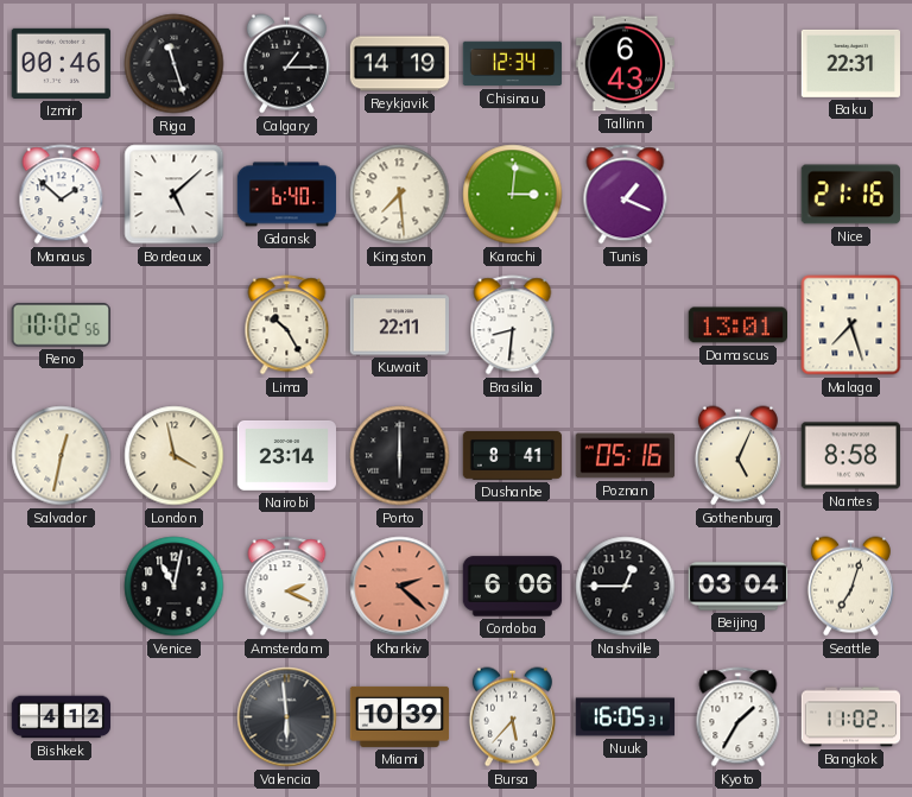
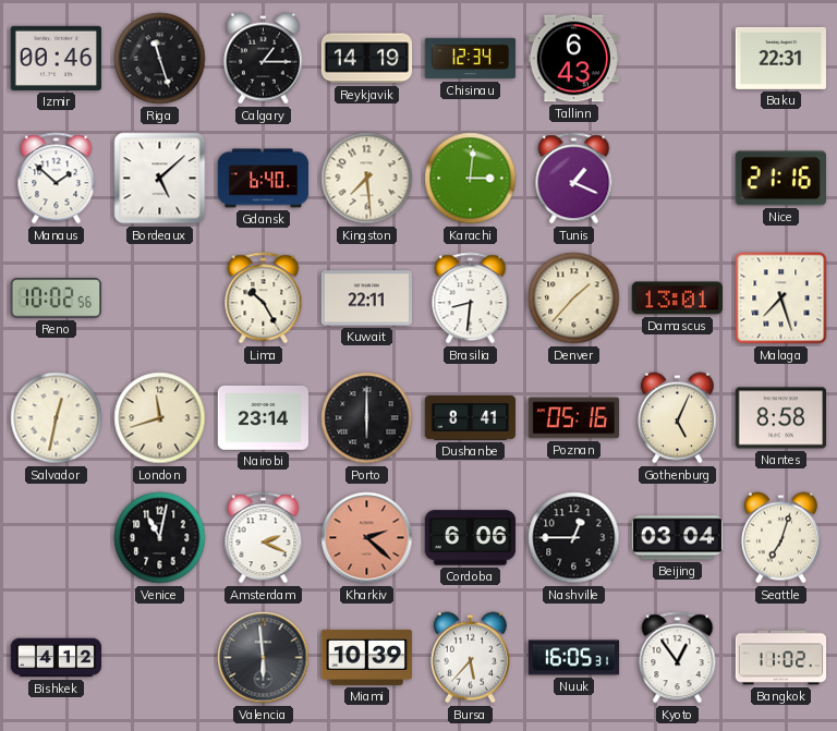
Denver: none -> 1:37 (574, 299)
London: 3:58 -> 11:42 (160, 418)
Kyoto: 1:35 -> 12:54 (678, 658)
